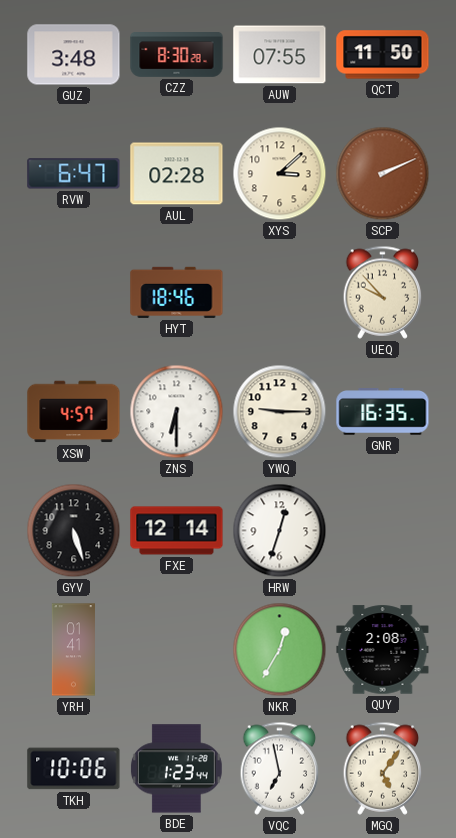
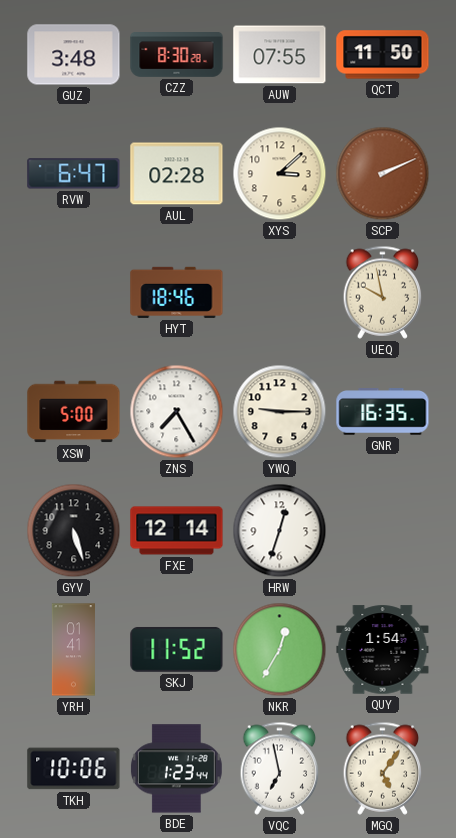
UEQ: 9:53 -> 9:58 (383, 292)
XSW: 4:57 -> 5:00 (74, 412)
ZNS: 6:30 -> 7:25 (177, 412)
SKJ: none -> 11:52 (177, 649)
QUY: 2:08 -> 1:54 (383, 650)
